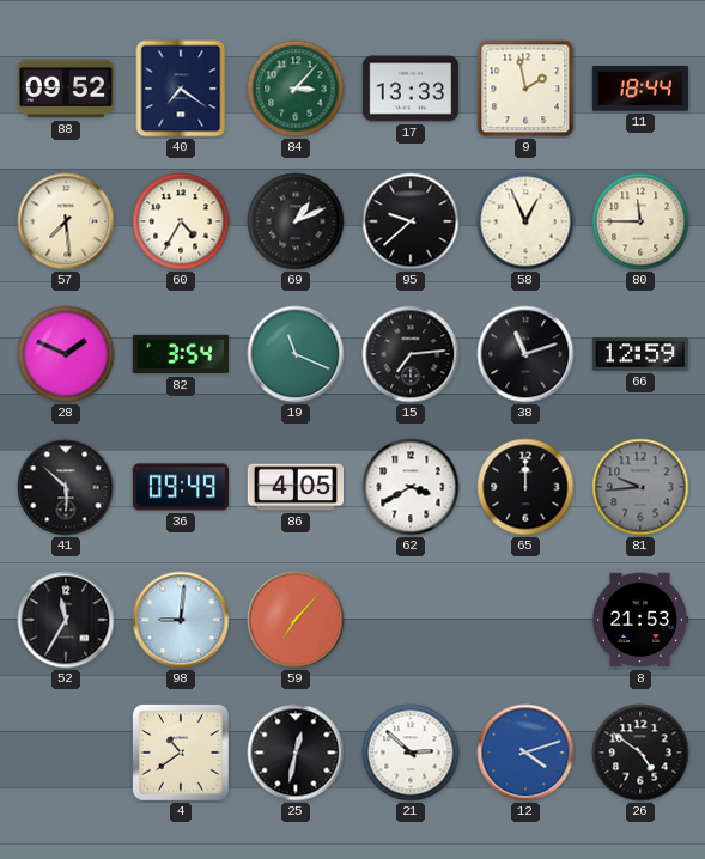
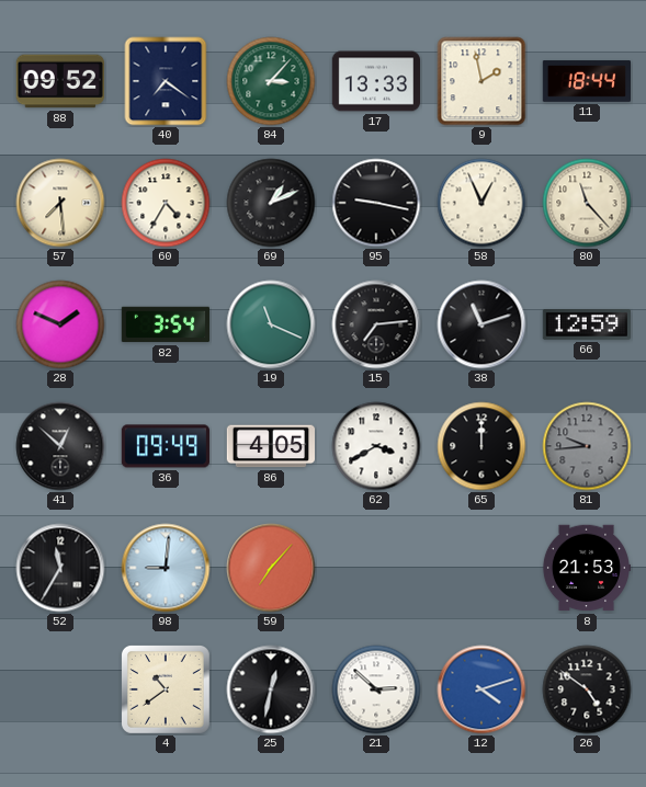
95: 9:38 -> 9:17 (376, 203)
80: 11:45 -> 11:23 (587, 203)
41: 5:52 -> 12:52 (60, 446)
